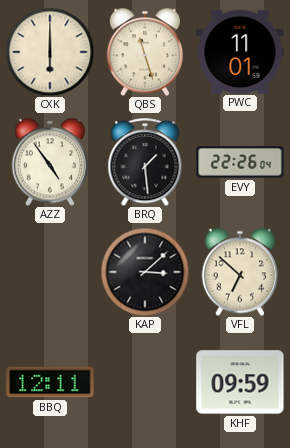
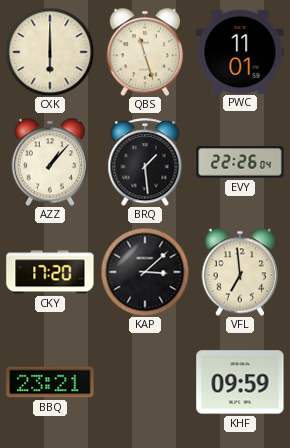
AZZ: 4:54 -> 1:07 (50, 162)
CKY: none -> 17:20 (50, 272)
VFL: 6:52 -> 6:59 (240, 272)
BBQ: 12:11 -> 23:21 (50, 382)
